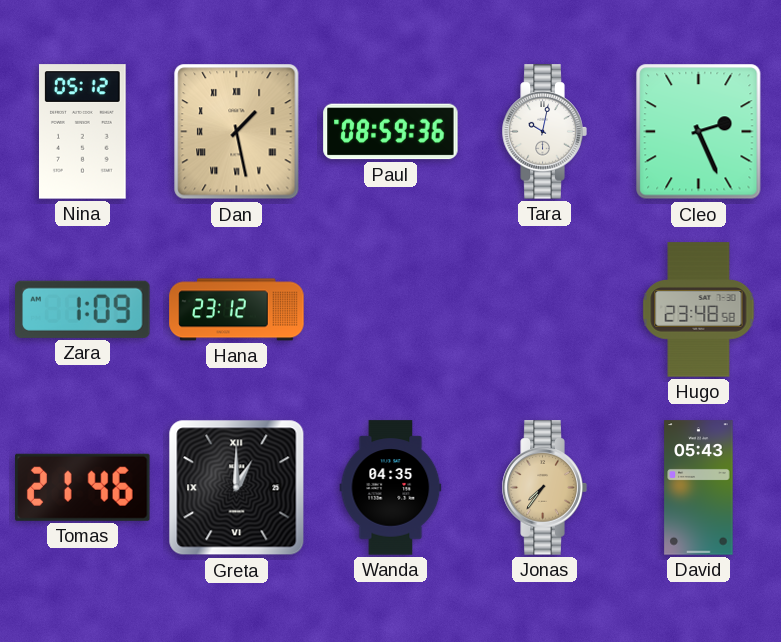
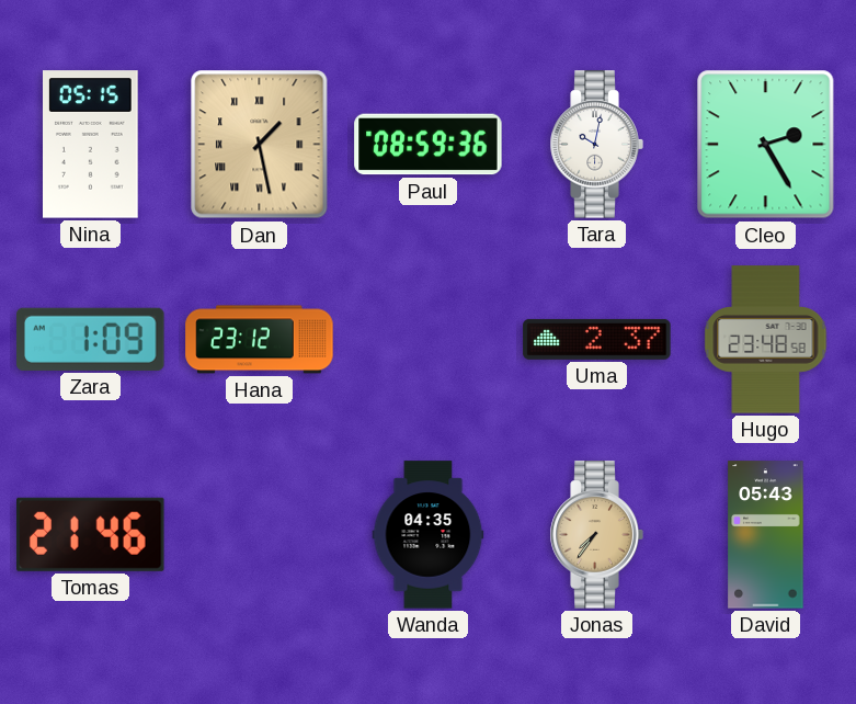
Nina: 05:12 -> 05:15 (91, 145)
Cleo: 2:26 -> 2:25 (766, 145)
Uma: none -> 2:37 (597, 339)
Greta: 1:00 -> none (237, 488)
